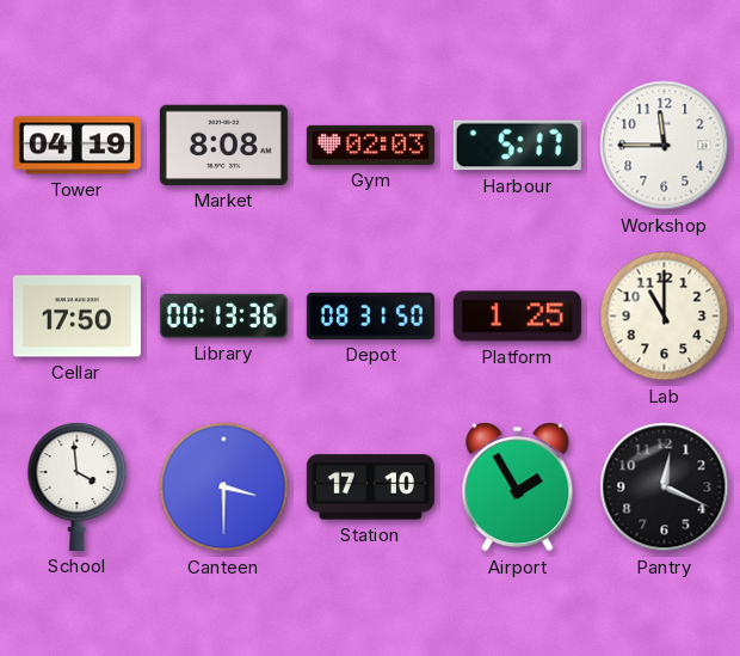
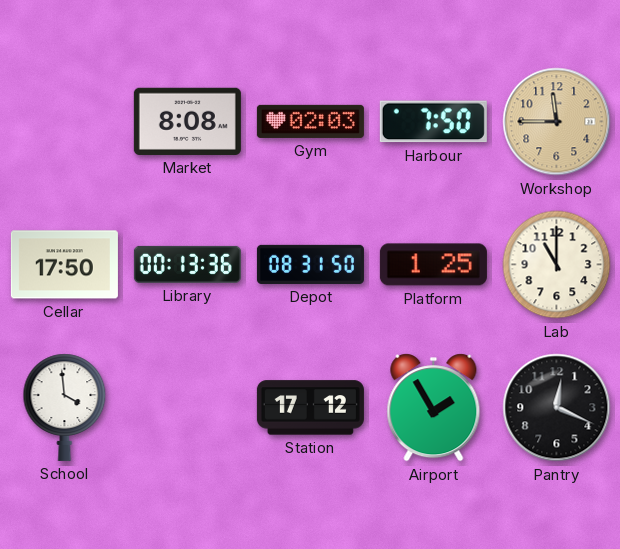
Tower: 04:19 -> none (76, 146)
Harbour: 5:17 -> 7:50 (433, 122)
Workshop dial: white -> champagne (557, 122)
Canteen: 3:30 -> none (224, 488)
Station: 17:10 -> 17:12 (310, 408)
